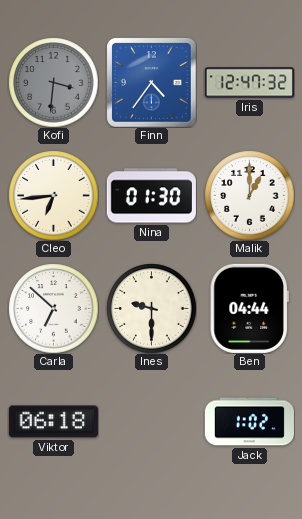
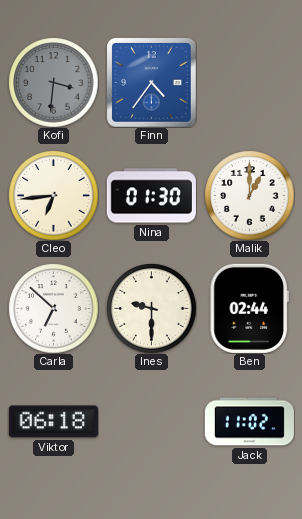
Iris: 12:47 -> none (249, 83)
Ben: 04:44 -> 02:44 (249, 308)
Jack: 1:02 -> 11:02 (249, 422)
